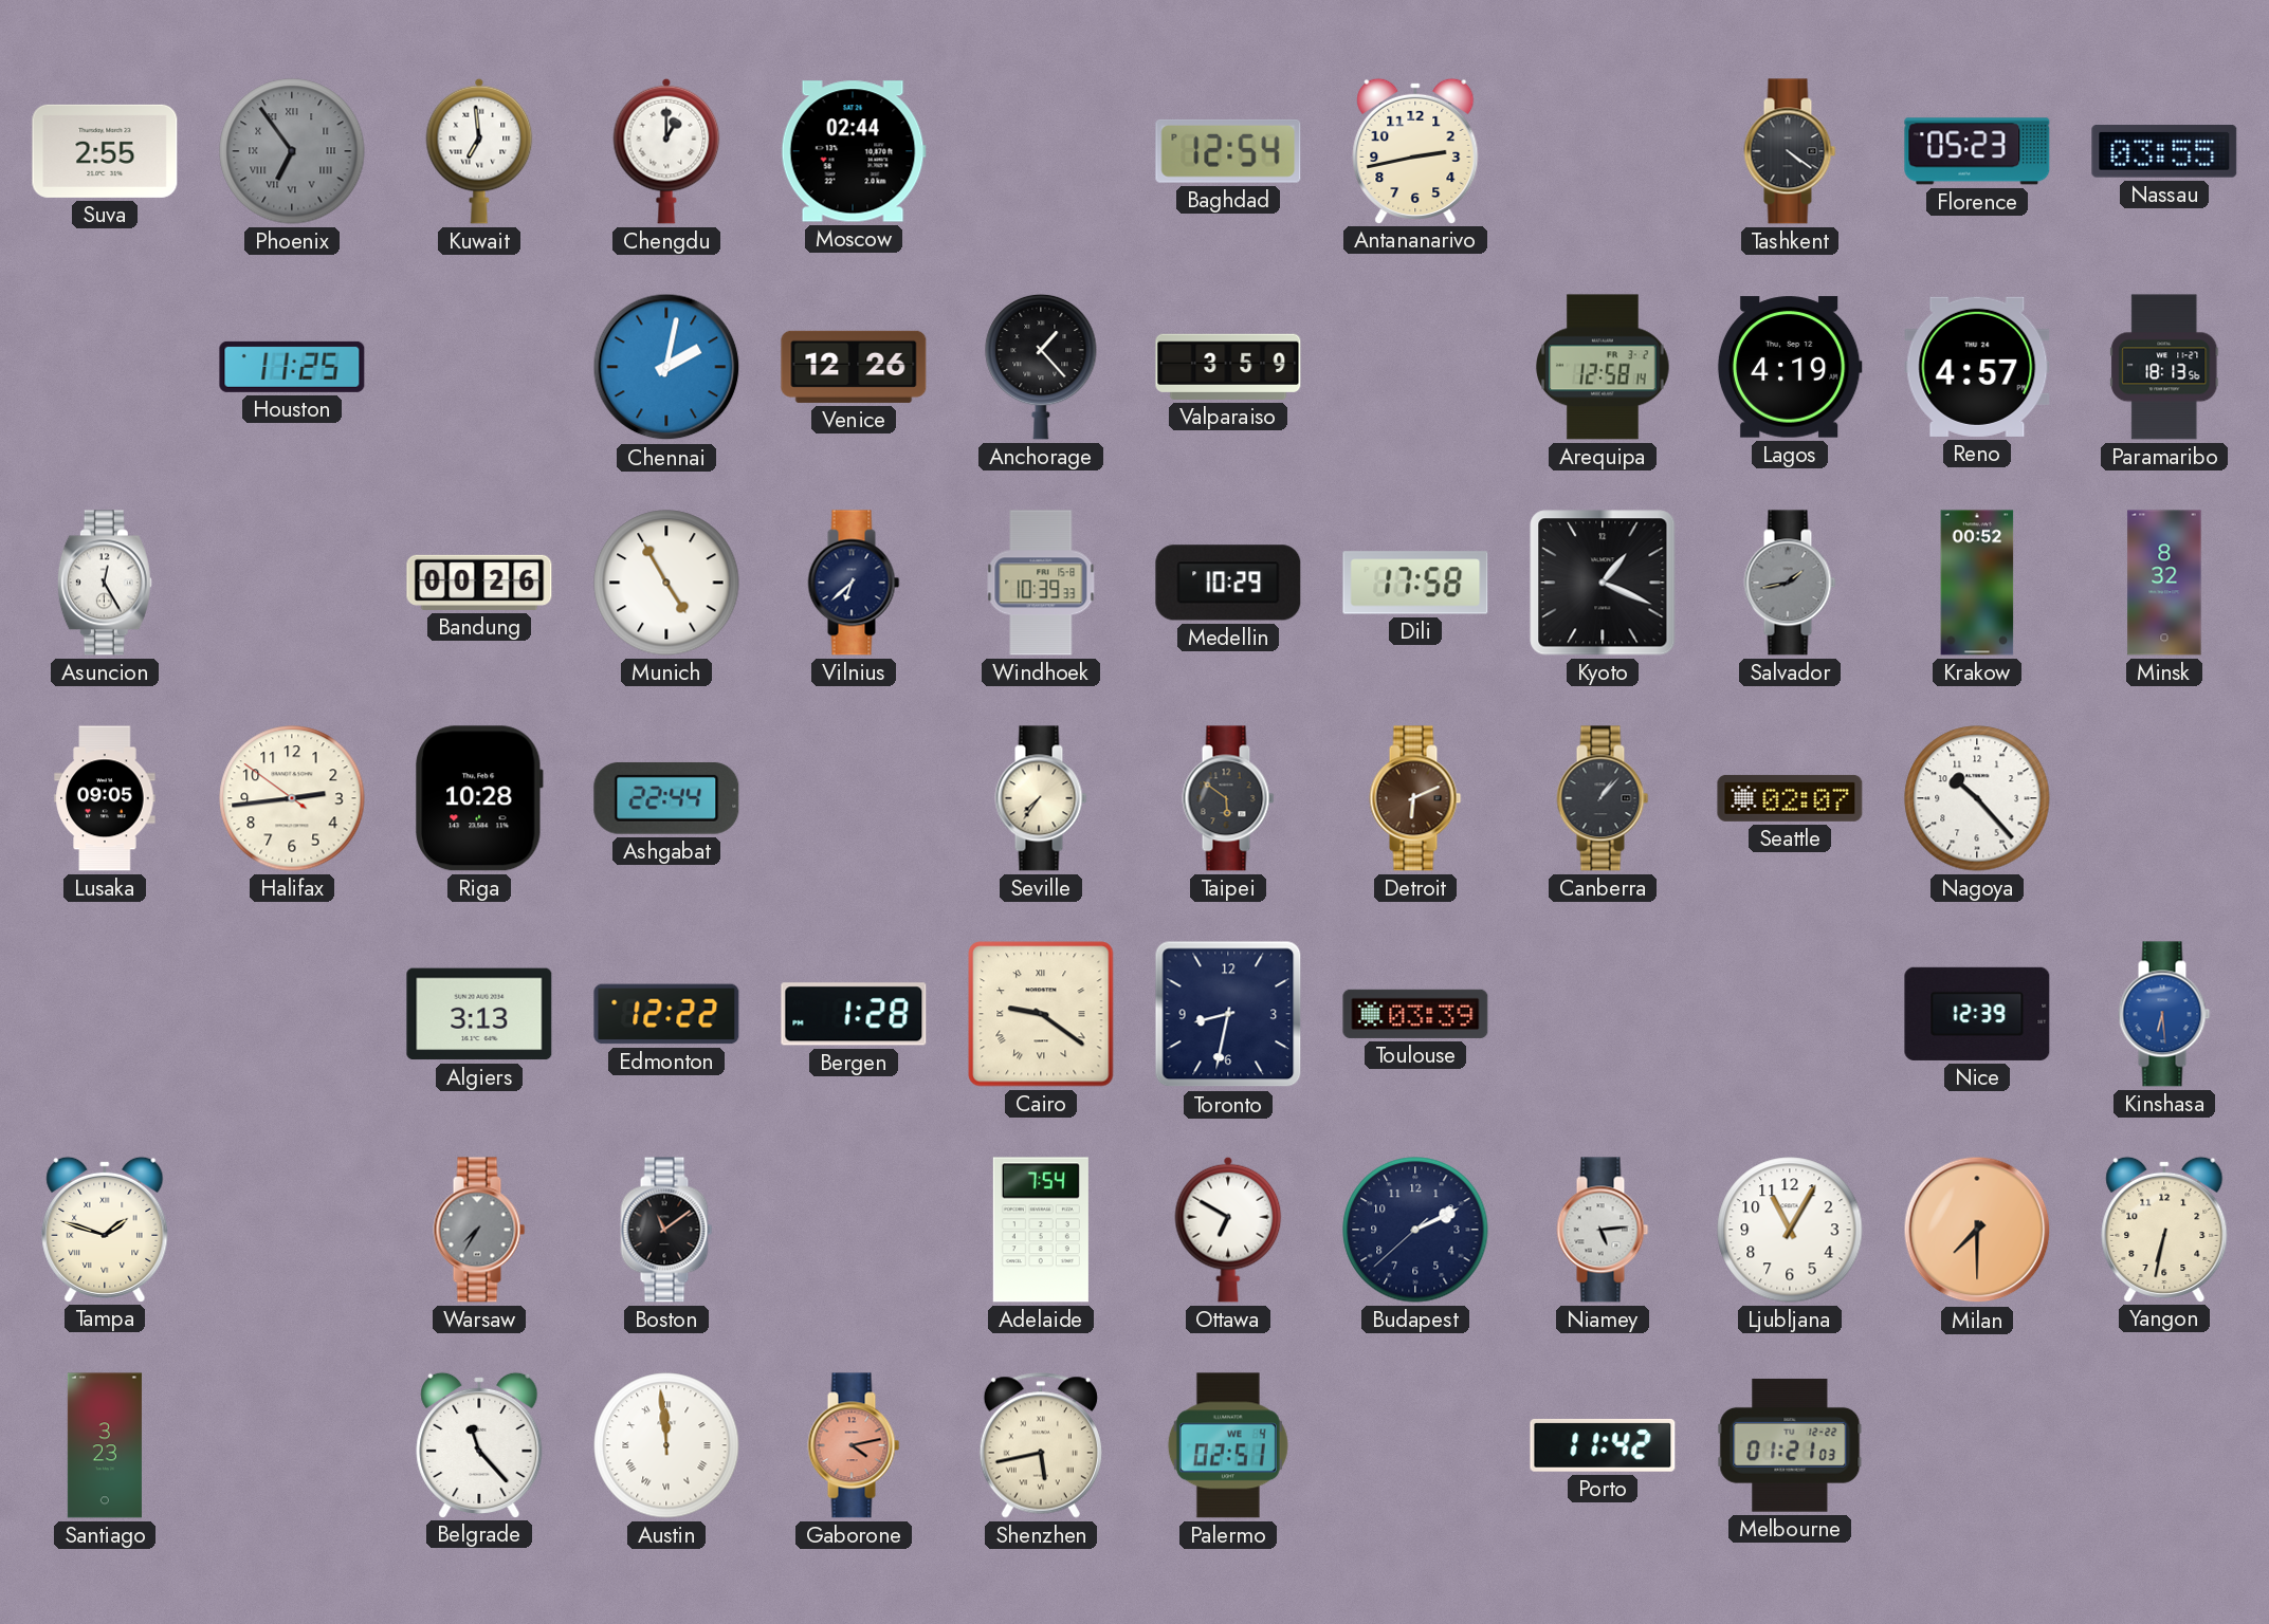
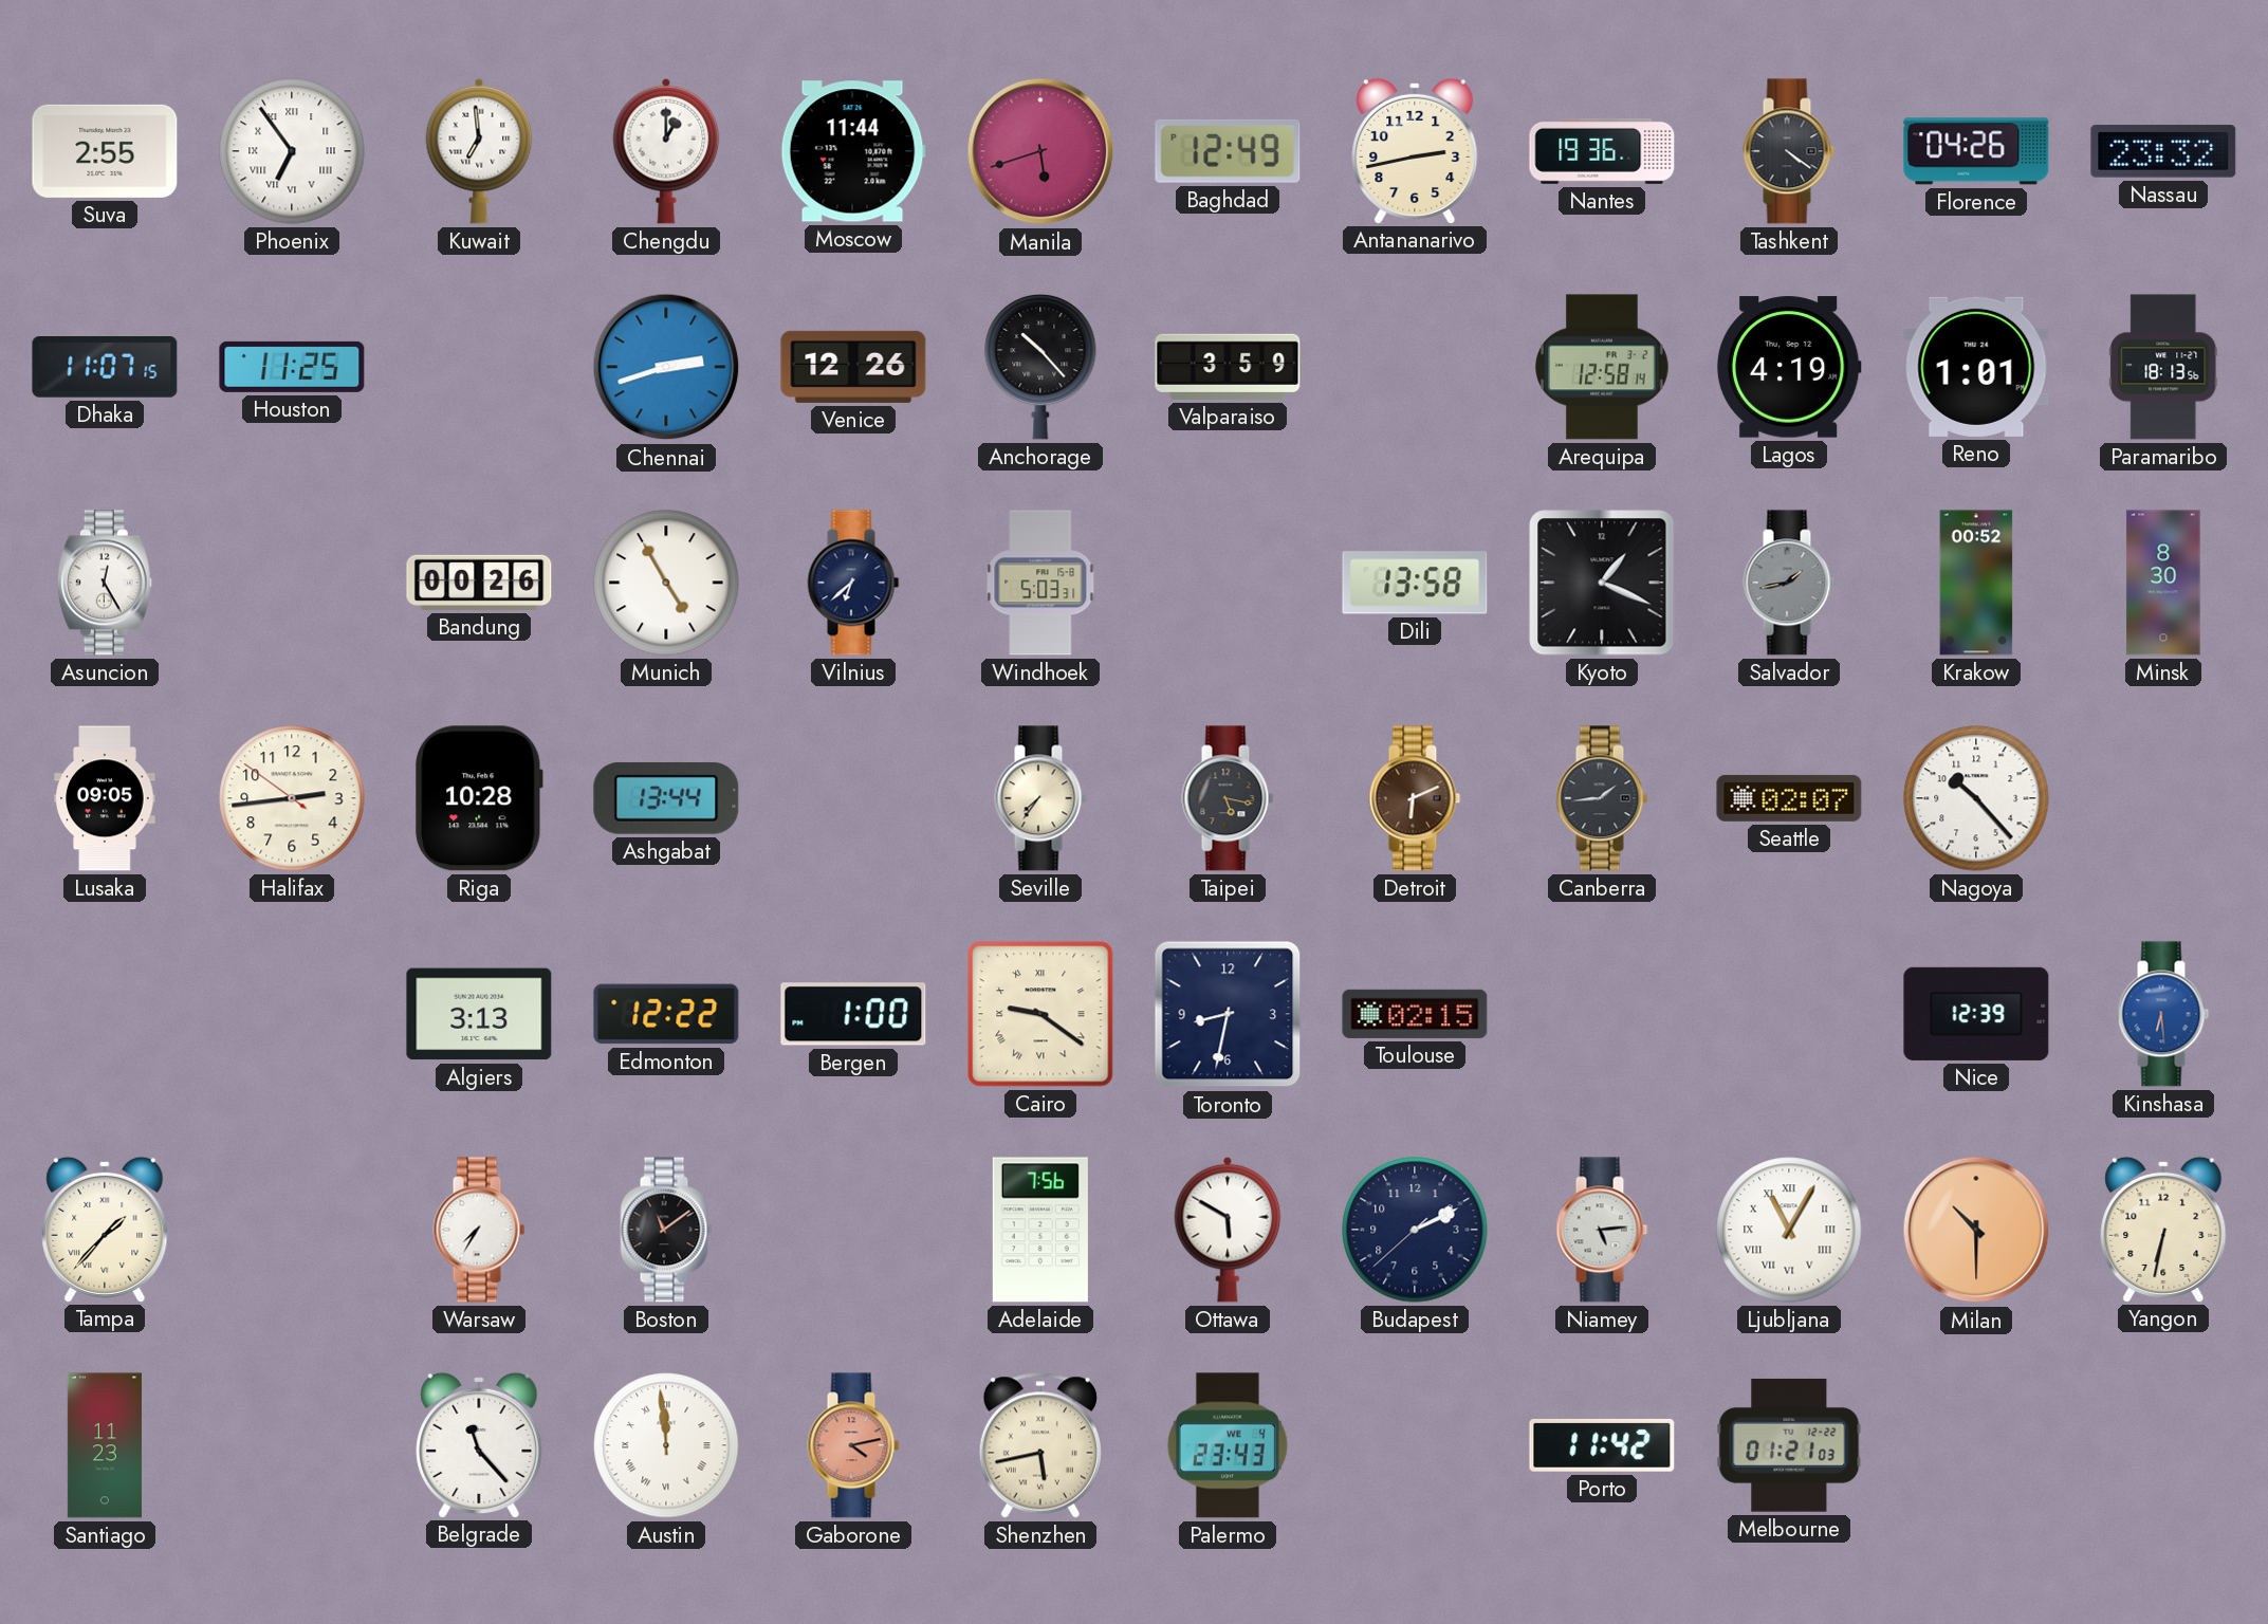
Phoenix dial: grey -> white (292, 151)
Moscow: 02:44 -> 11:44 (853, 151)
Manila: none -> 5:42 (1040, 151)
Baghdad: 12:54 -> 12:49 (1228, 151)
Nantes: none -> 19:36 (1602, 151)
Florence: 05:23 -> 04:26 (1976, 151)
Nassau: 03:55 -> 23:32 (2163, 152)
Dhaka: none -> 11:07 (105, 368)
Chennai: 2:02 -> 2:42 (666, 367)
Anchorage: 1:23 -> 10:23 (1040, 367)
Reno: 4:57 -> 1:01 (1976, 367)
Windhoek: 10:39 -> 5:03 (1040, 583)
Medellin: 10:29 -> none (1228, 583)
Dili: 17:58 -> 13:58 (1415, 583)
Minsk: 8:32 -> 8:30 (2163, 583)
Ashgabat: 22:44 -> 13:44 (666, 798)
Taipei: 5:51 -> 5:17 (1228, 798)
Canberra: 1:07 -> 1:44 (1602, 798)
Bergen: 1:28 -> 1:00 (853, 1014)
Toulouse: 03:39 -> 02:15 (1415, 1014)
Tampa: 1:48 -> 1:37 (105, 1229)
Warsaw dial: grey -> white (479, 1230)
Adelaide: 7:54 -> 7:56 (1040, 1230)
Ottawa: 6:50 -> 5:50 (1228, 1230)
Ljubljana numerals: Arabic -> Roman (1789, 1230)
Milan: 7:30 -> 10:30 (1976, 1230)
Santiago: 3:23 -> 11:23 (105, 1445)
Palermo: 02:51 -> 23:43 (1228, 1445)
